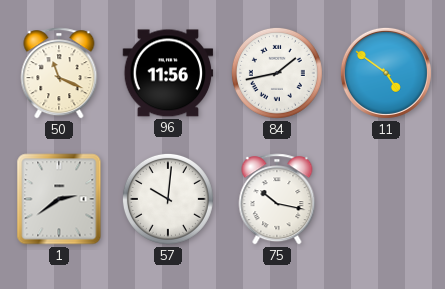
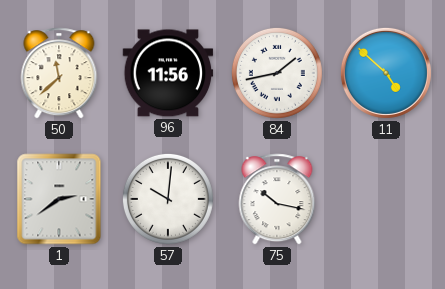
50: 11:19 -> 11:38 (59, 73)
11: 4:51 -> 4:52 (386, 73)
